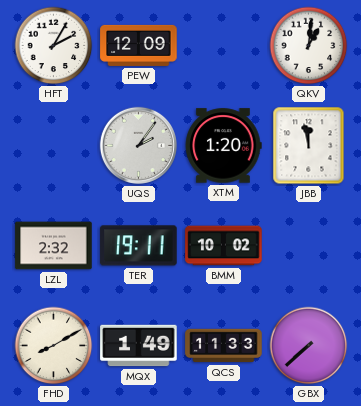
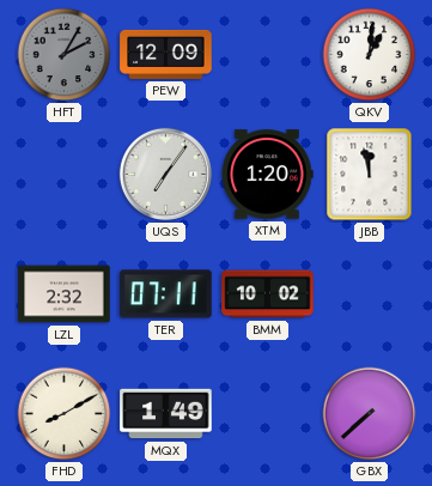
HFT dial: white -> grey (65, 55)
UQS: 2:06 -> 7:06 (165, 174)
TER: 19:11 -> 07:11 (166, 294)
QCS: 11:33 -> none (224, 346)
